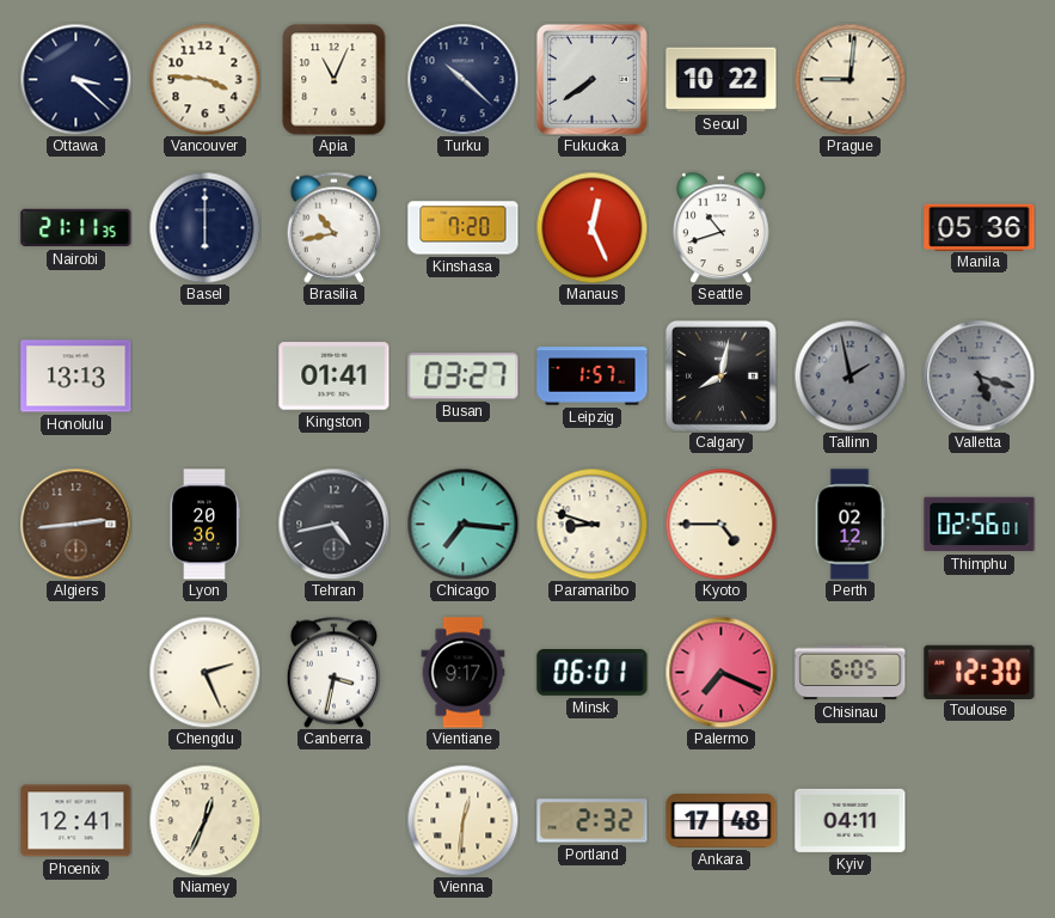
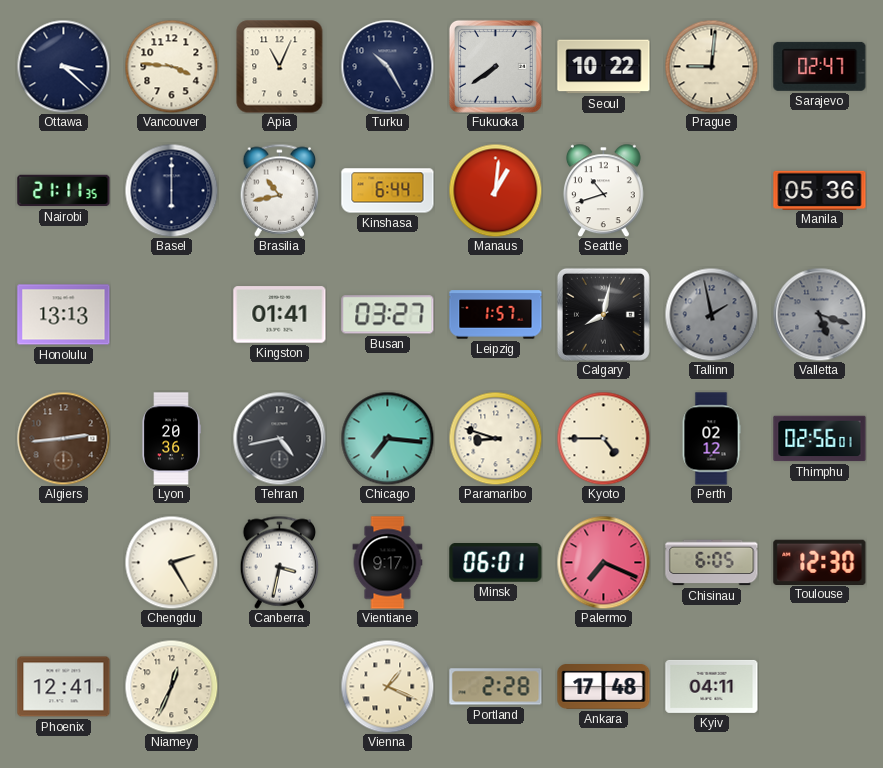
Turku: 10:22 -> 10:25 (387, 66)
Sarajevo: none -> 02:47 (820, 66)
Kinshasa: 7:20 -> 6:44 (388, 191)
Manaus: 12:26 -> 1:01 (495, 190)
Chengdu: 2:26 -> 2:25 (171, 562)
Vienna: 12:31 -> 1:19 (387, 686)
Portland: 2:32 -> 2:28 (496, 687)
